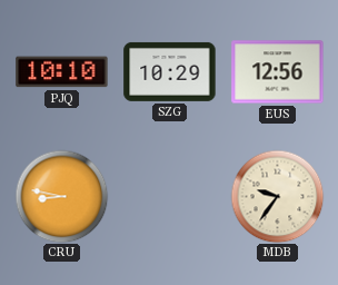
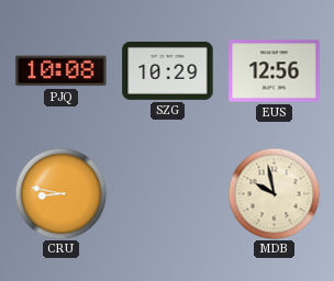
PJQ: 10:10 -> 10:08 (62, 71)
MDB: 9:36 -> 9:58 (274, 193)
